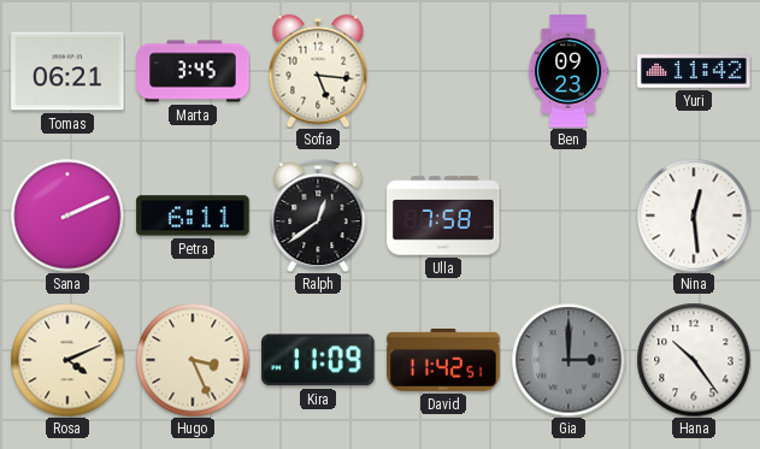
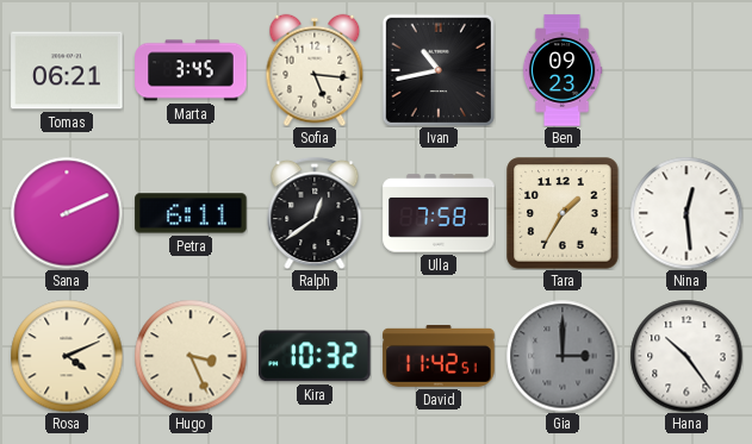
Ivan: none -> 10:43 (439, 70)
Yuri: 11:42 -> none (694, 71)
Tara: none -> 1:35 (563, 213)
Kira: 11:09 -> 10:32 (315, 356)
